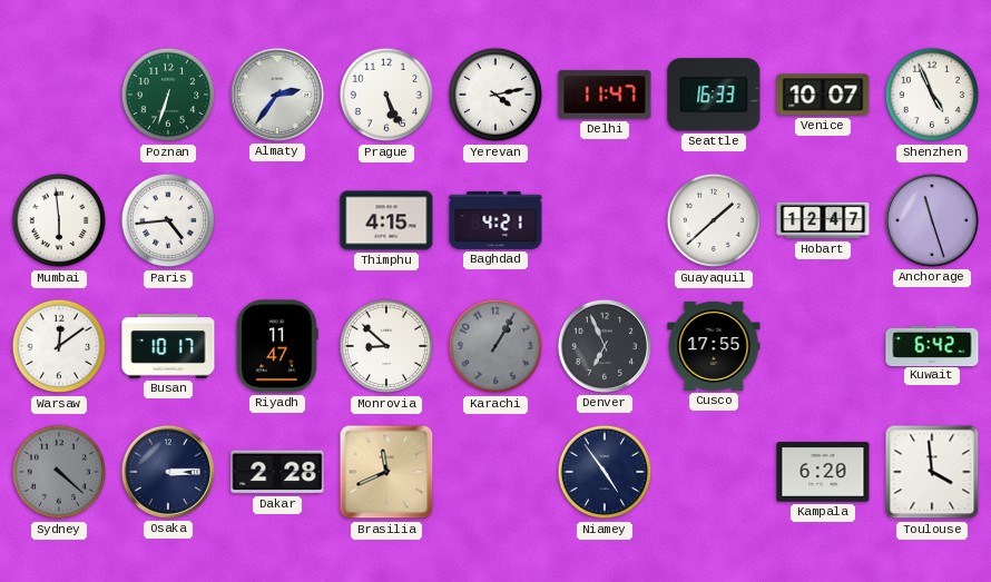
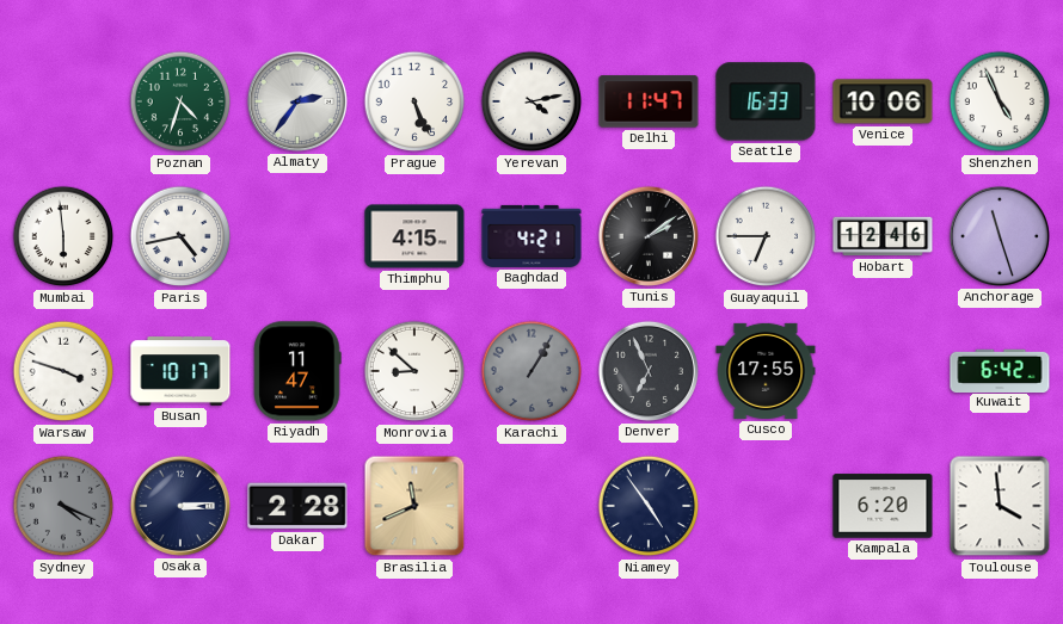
Poznan: 6:33 -> 4:33 (180, 101)
Venice: 10:07 -> 10:06 (883, 101)
Paris: 4:44 -> 4:43 (180, 236)
Tunis: none -> 2:09 (649, 236)
Guayaquil: 1:38 -> 6:45 (766, 236)
Hobart: 12:47 -> 12:46 (883, 236)
Warsaw: 12:09 -> 3:48 (63, 371)
Sydney: 4:22 -> 4:19 (63, 506)
